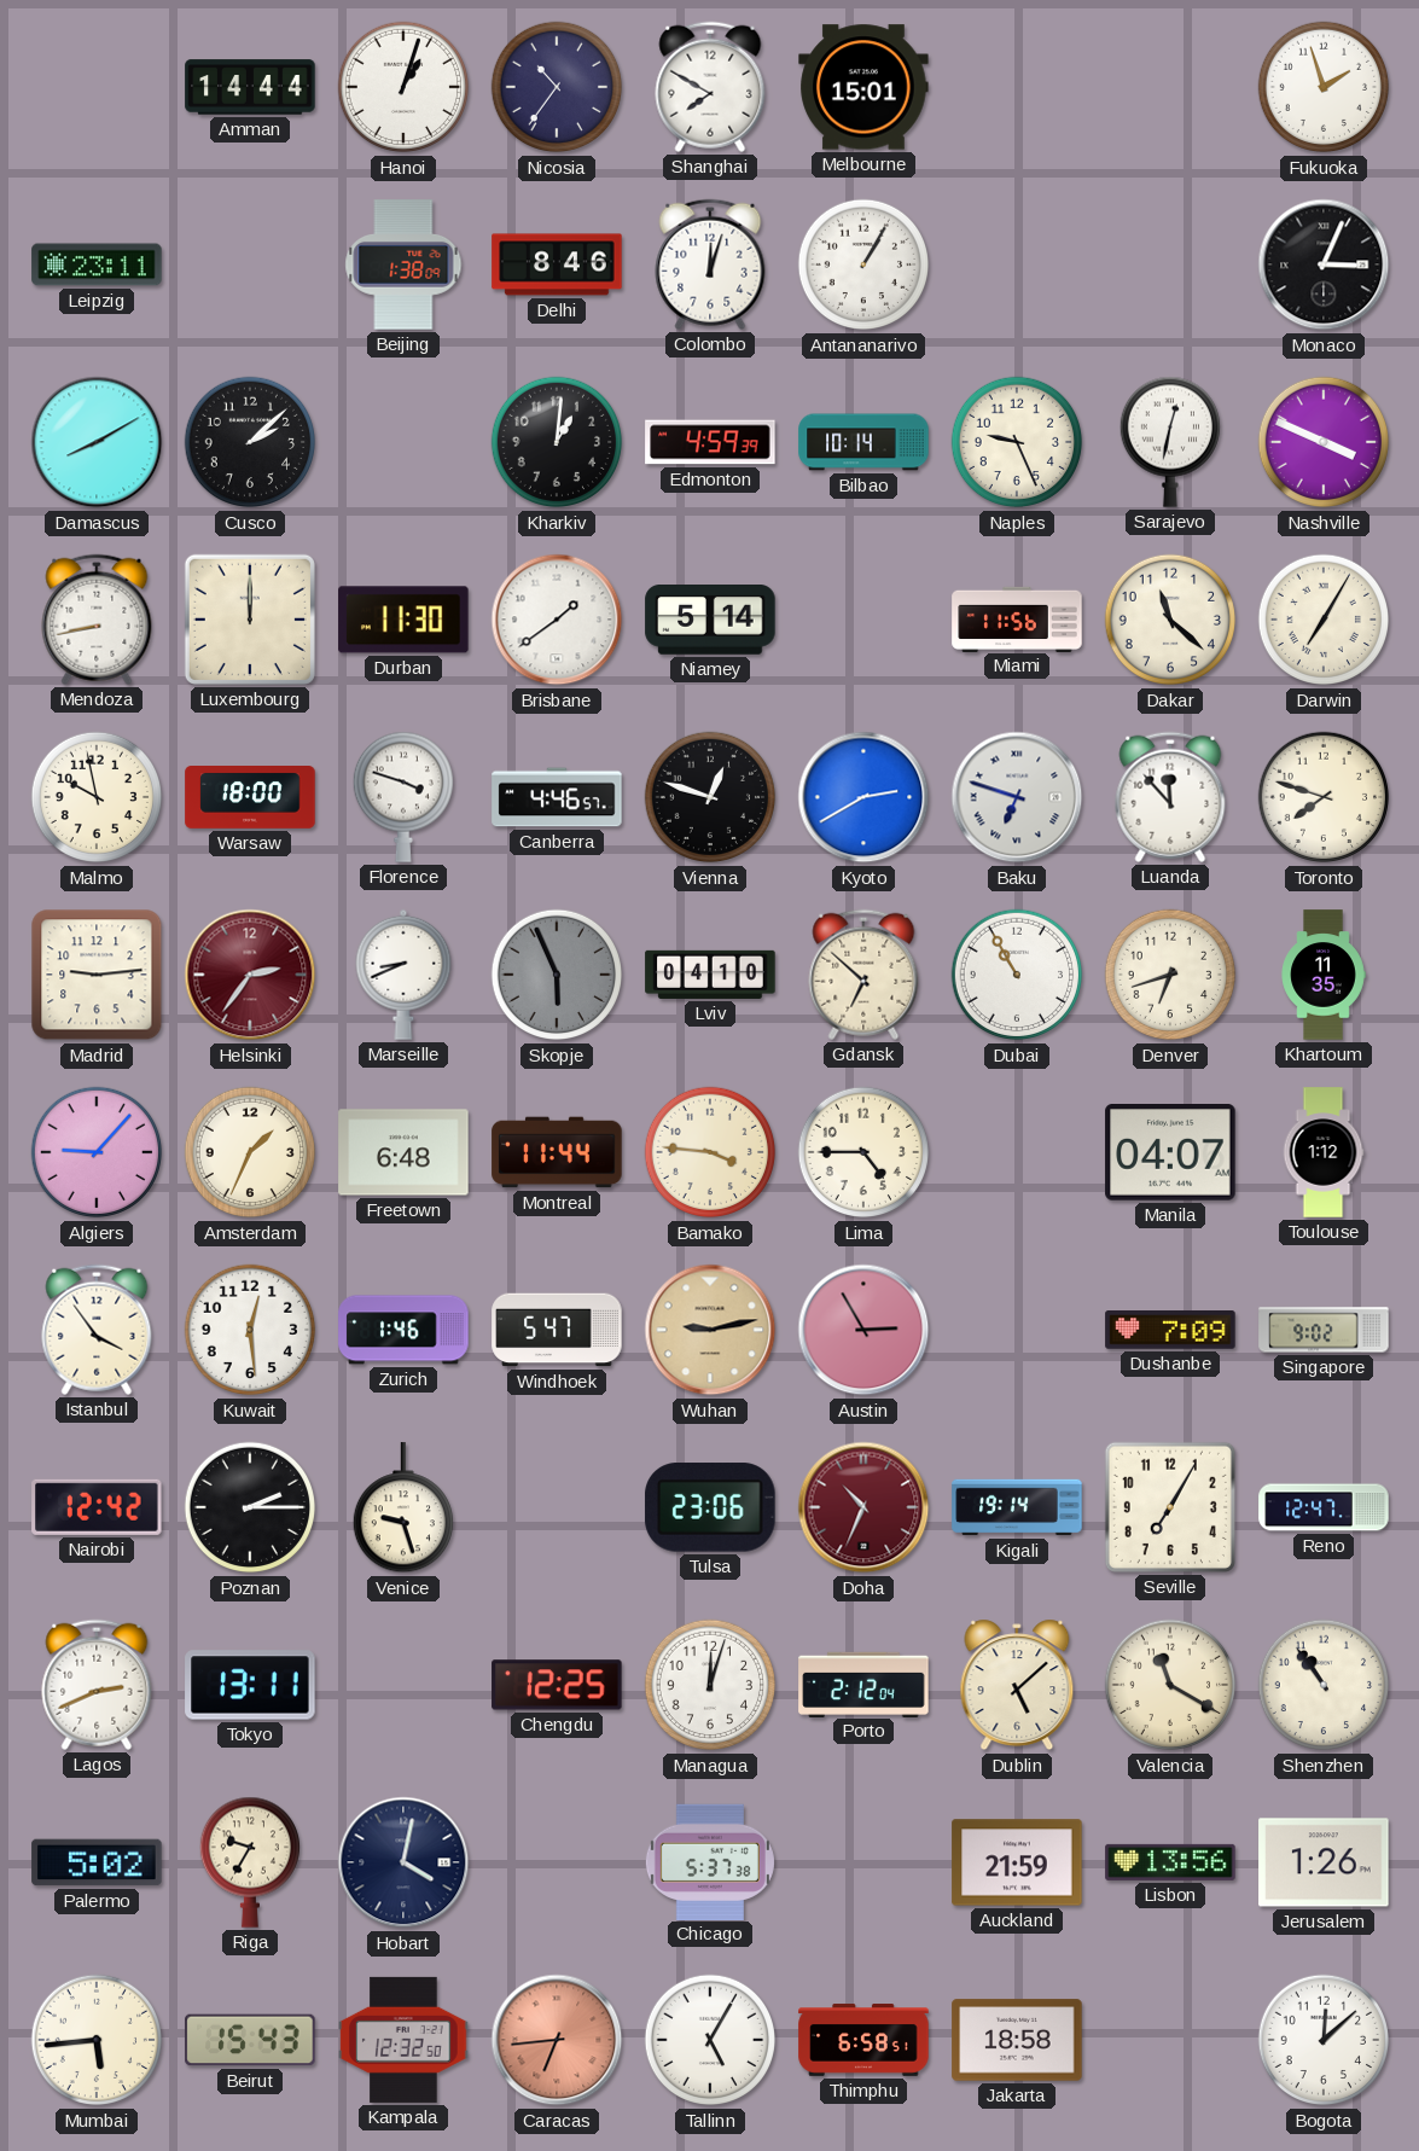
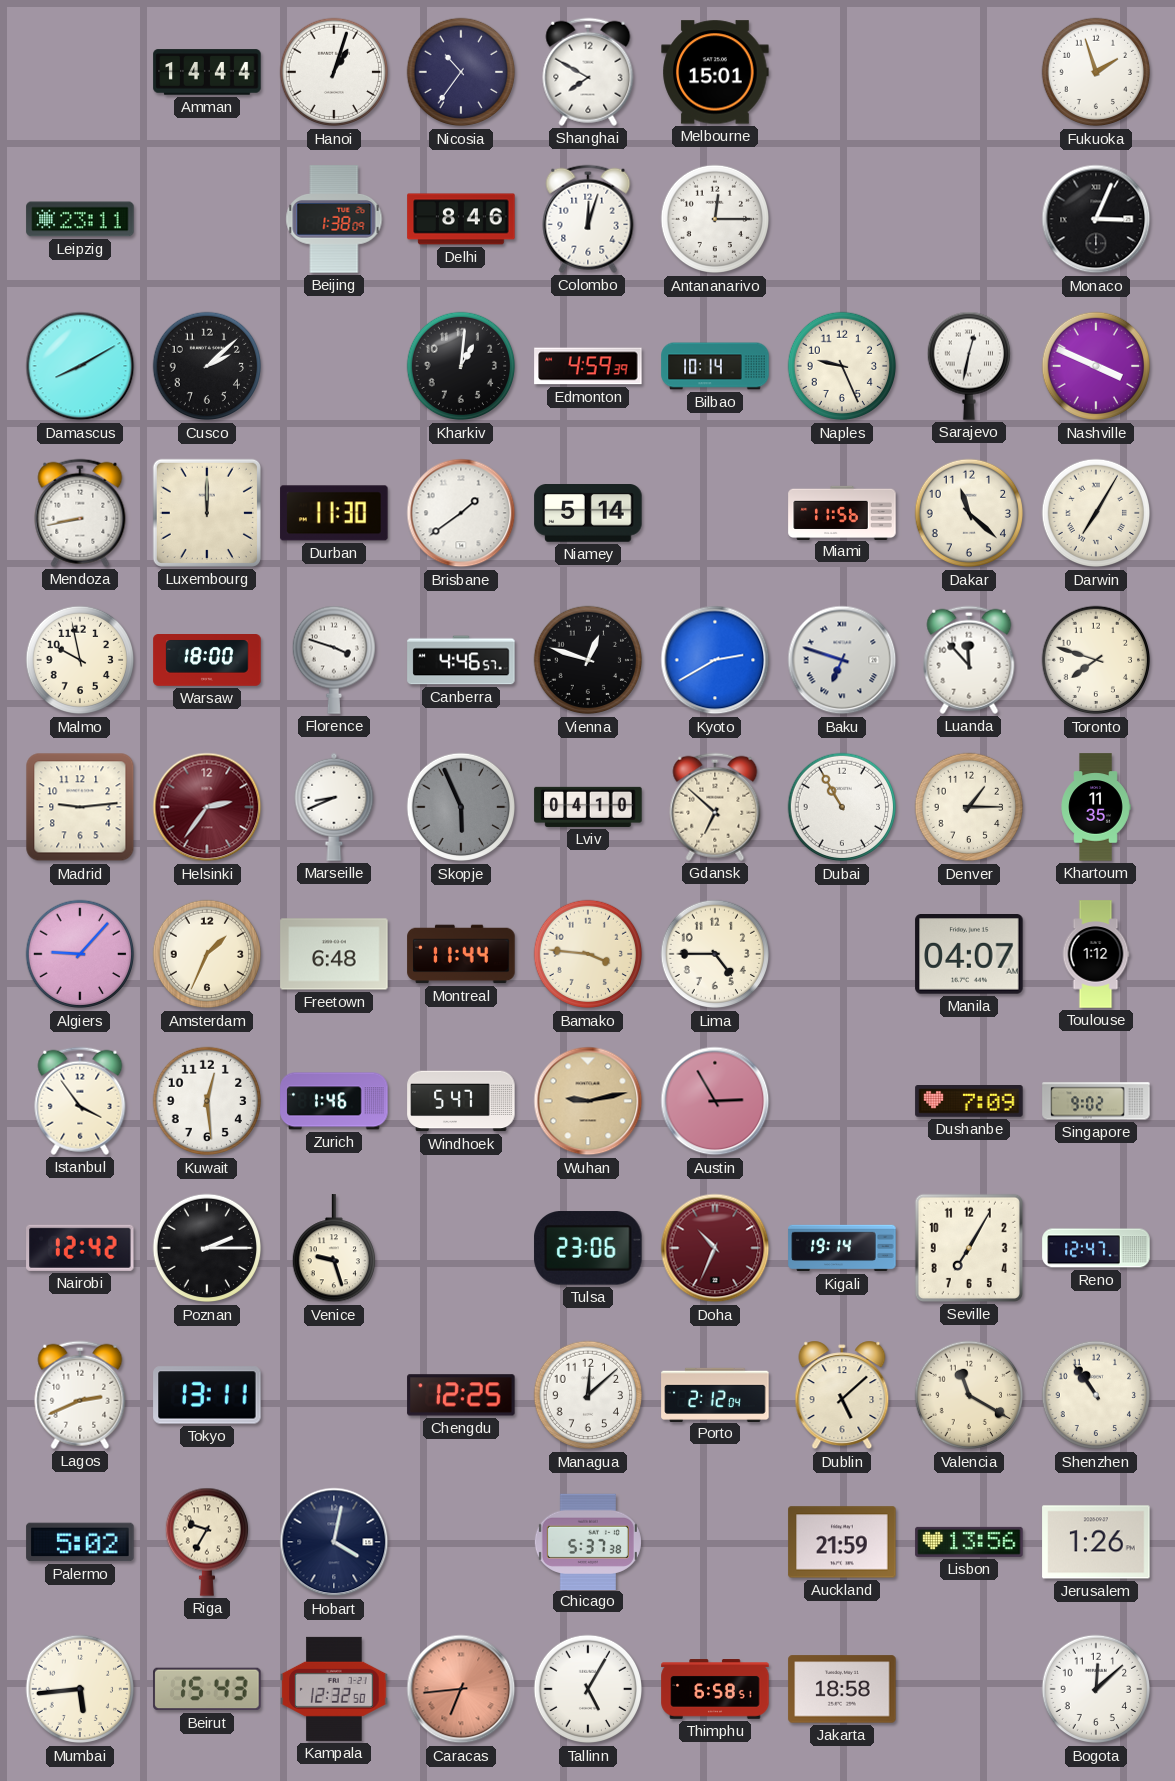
Antananarivo: 1:05 -> 12:15 (715, 219)
Denver: 6:42 -> 1:15 (969, 807)
Managua: 12:03 -> 12:08 (588, 1395)
